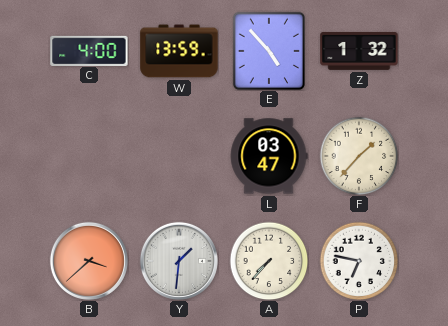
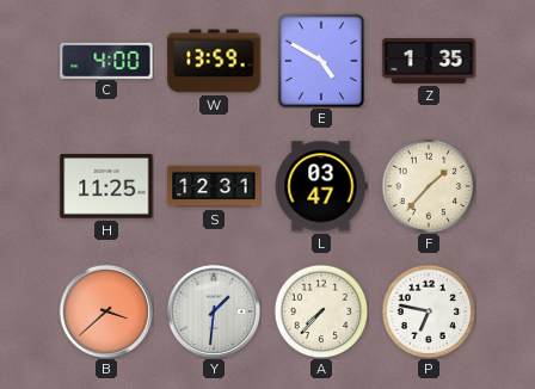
E: 4:53 -> 4:50 (321, 60)
Z: 1:32 -> 1:35 (429, 61)
H: none -> 11:25 (106, 187)
S: none -> 12:31 (214, 186)
